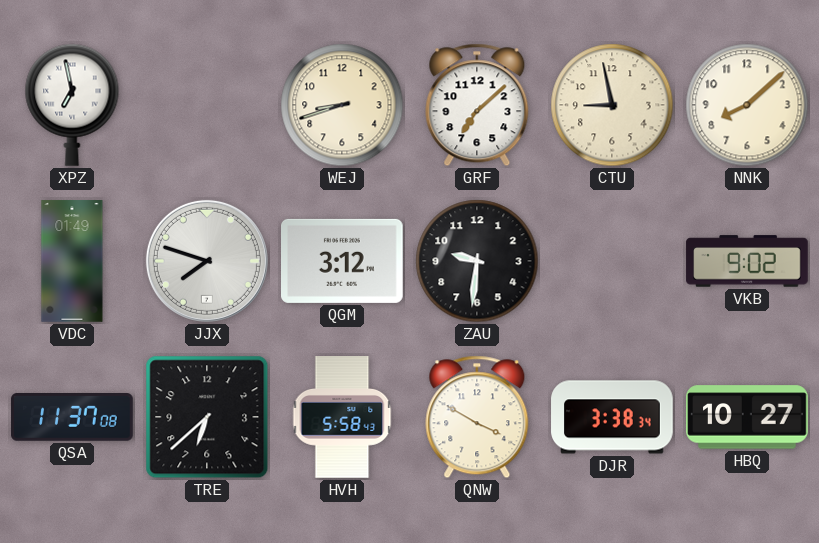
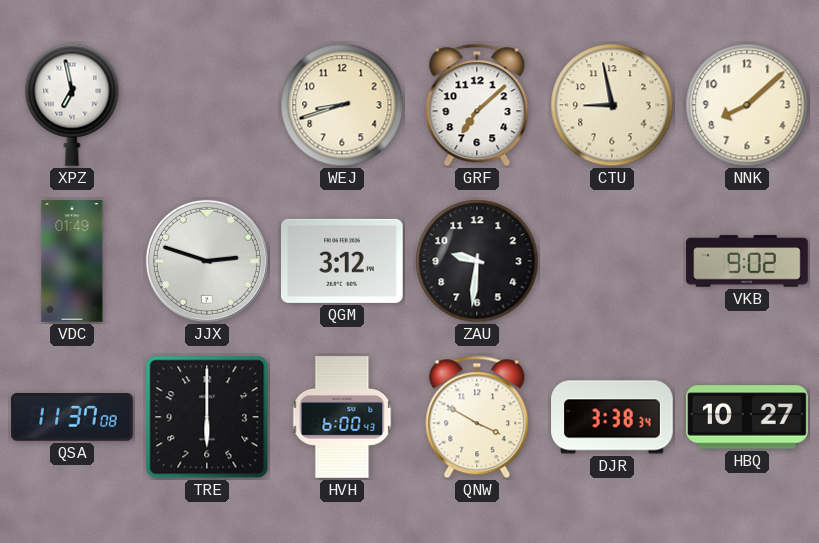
JJX: 7:48 -> 2:48 (207, 261)
TRE: 6:38 -> 6:00 (207, 417)
HVH: 5:58 -> 6:00 (342, 417)
